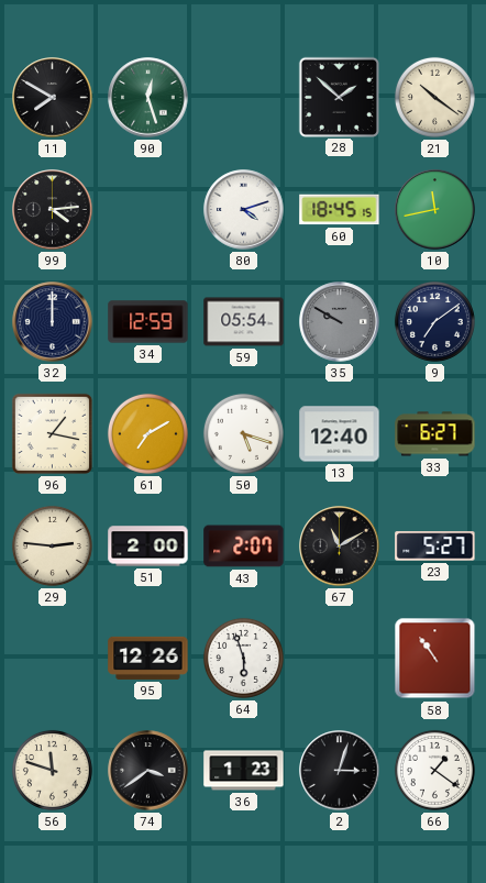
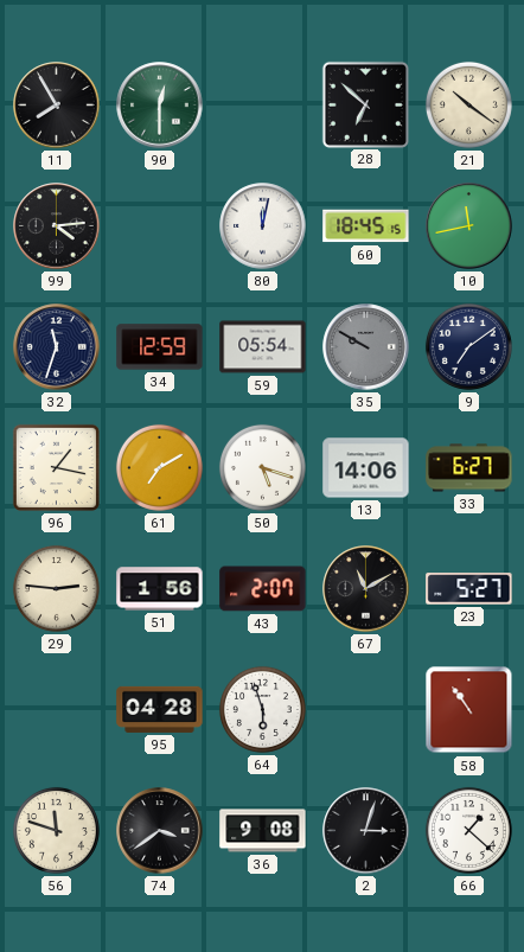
11: 7:50 -> 7:55 (57, 106)
90: 12:27 -> 12:30 (160, 106)
28: 1:52 -> 6:52 (365, 104)
80: 4:12 -> 12:02 (263, 226)
32: 12:00 -> 11:33 (57, 347)
13: 12:40 -> 14:06 (366, 468)
51: 2:00 -> 1:56 (160, 589)
95: 12:26 -> 04:28 (160, 709)
36: 1:23 -> 9:08 (263, 831)
66: 1:21 -> 1:22 (468, 830)
